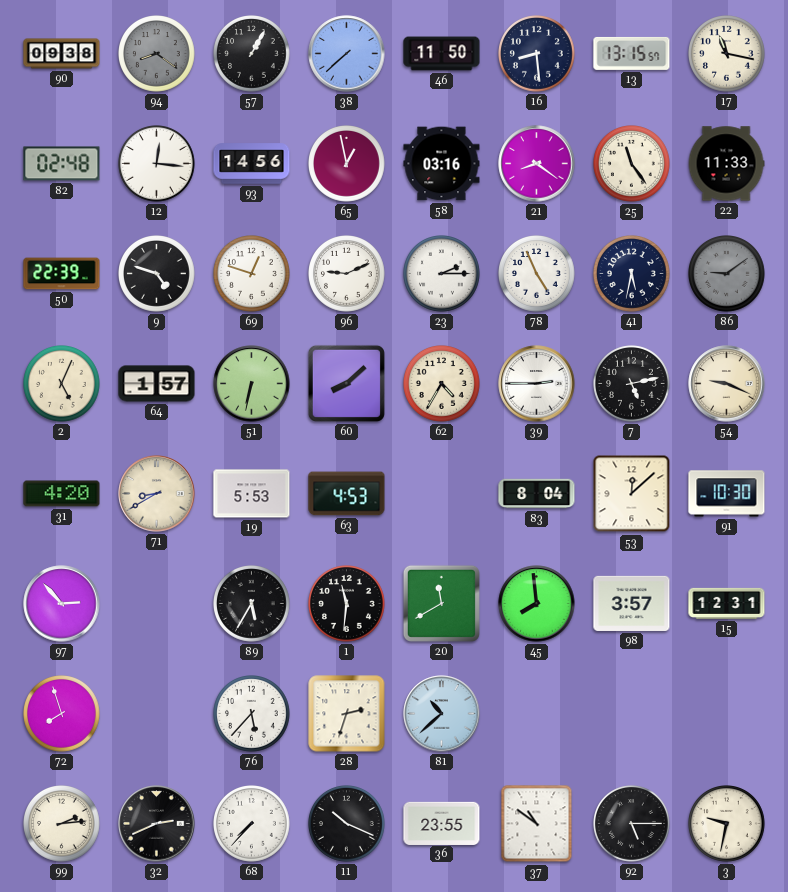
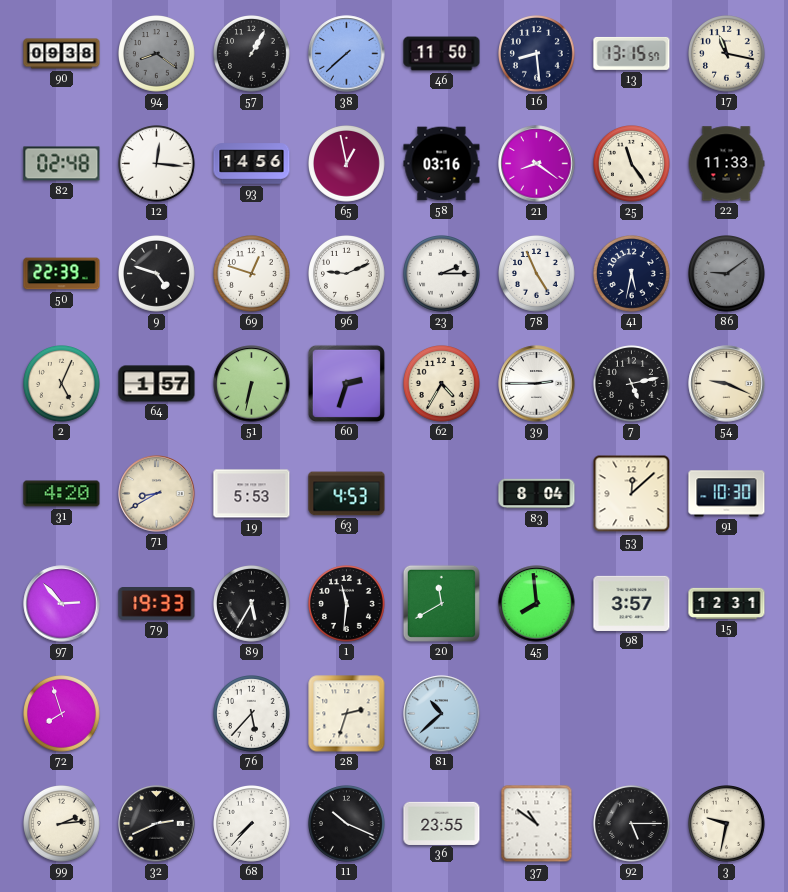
60: 8:08 -> 2:33 (346, 383)
79: none -> 19:33 (157, 604)
